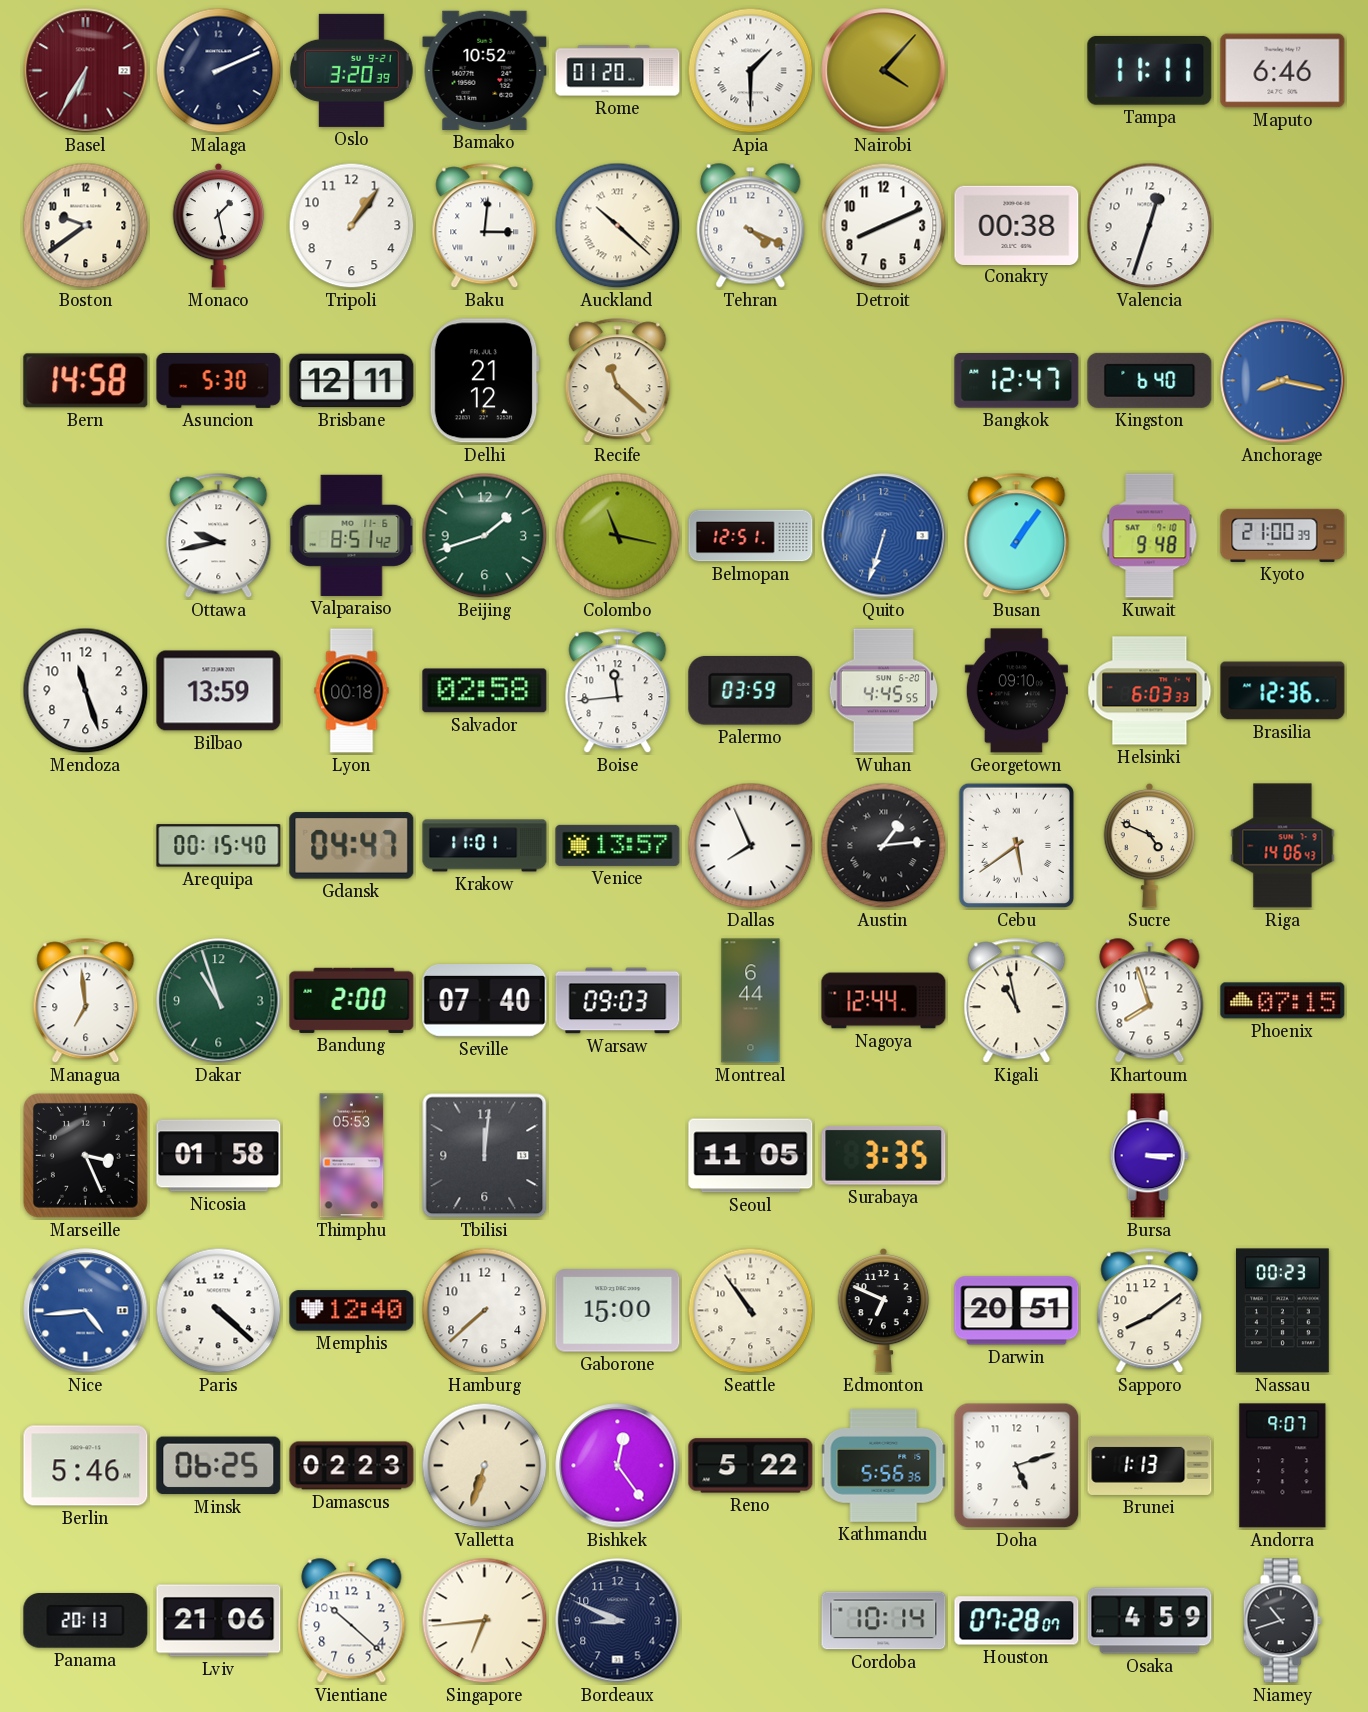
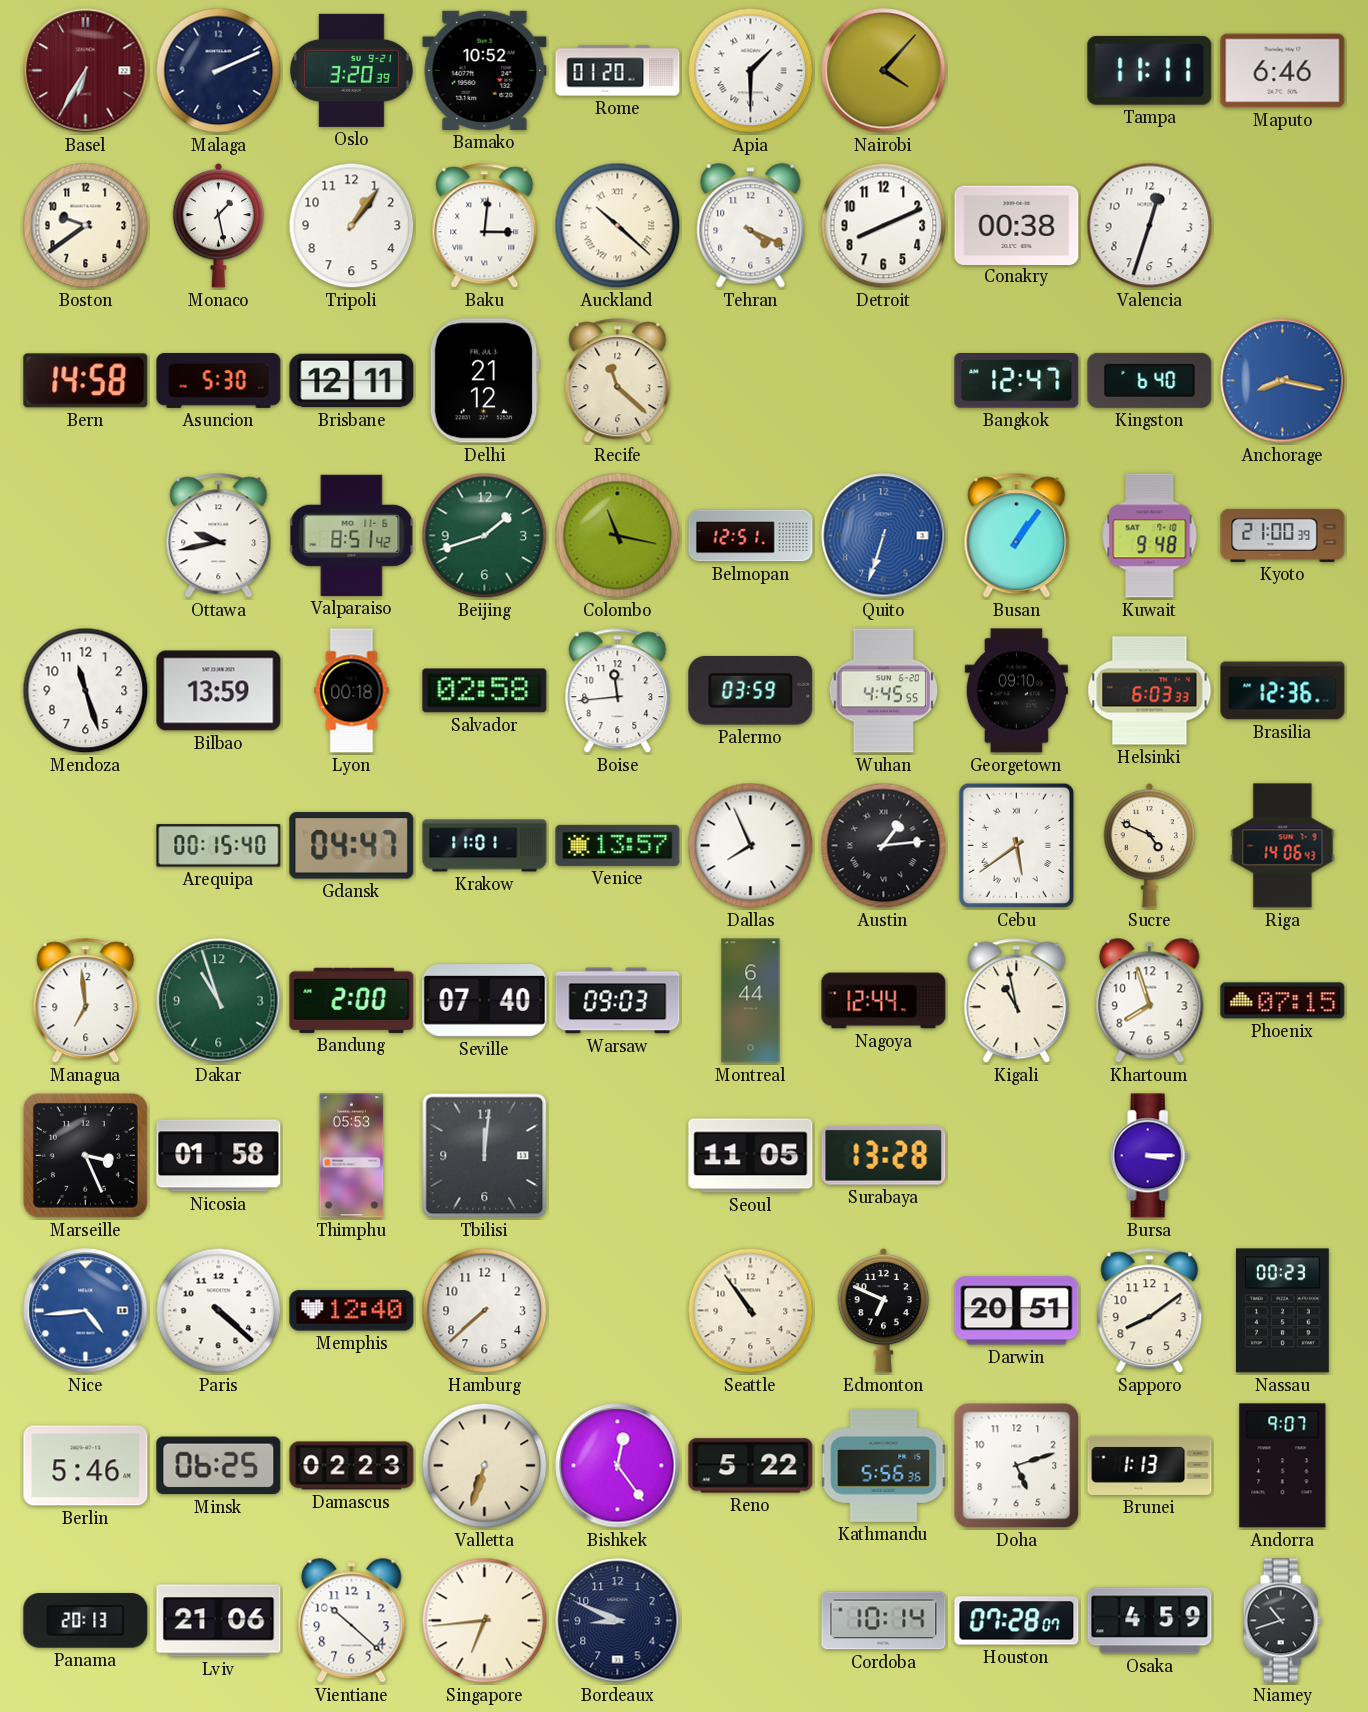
Surabaya: 3:35 -> 13:28 (884, 1156)
Gaborone: 15:00 -> none (618, 1311)
